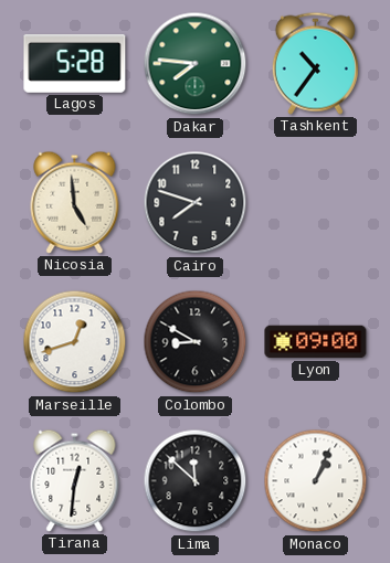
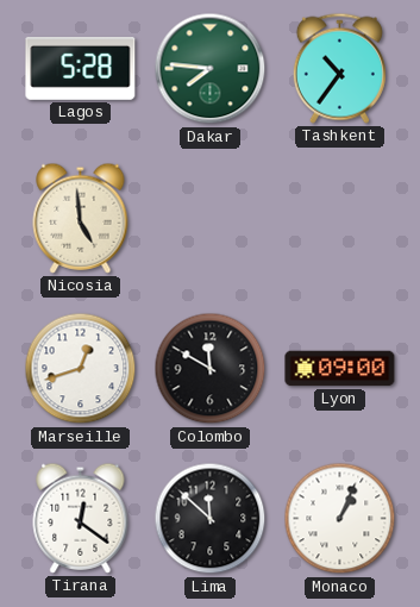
Cairo: 7:48 -> none (196, 203)
Colombo: 8:50 -> 11:50 (211, 369)
Tirana: 12:31 -> 12:21 (81, 518)
